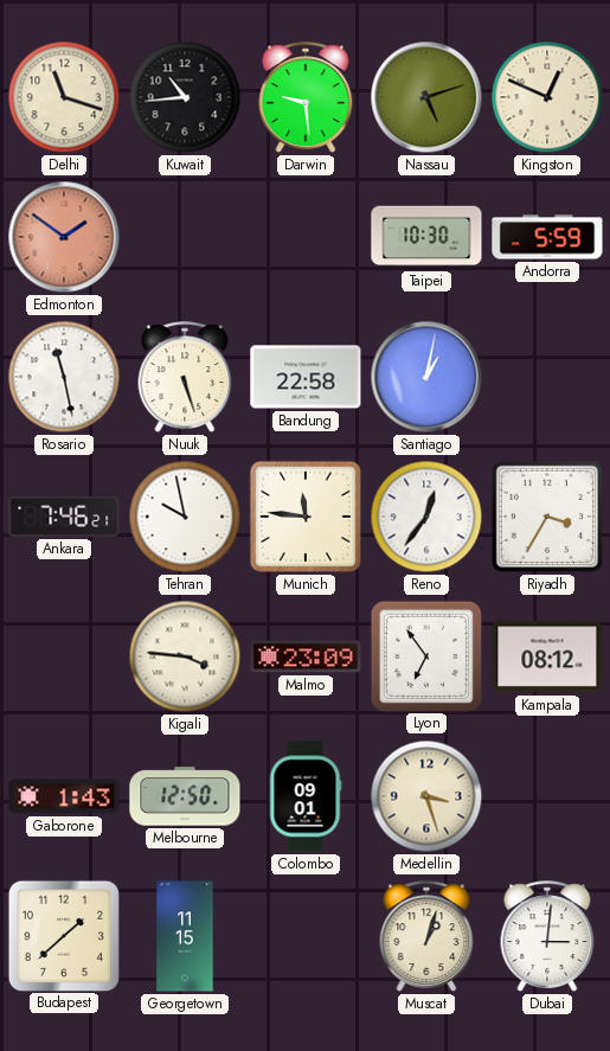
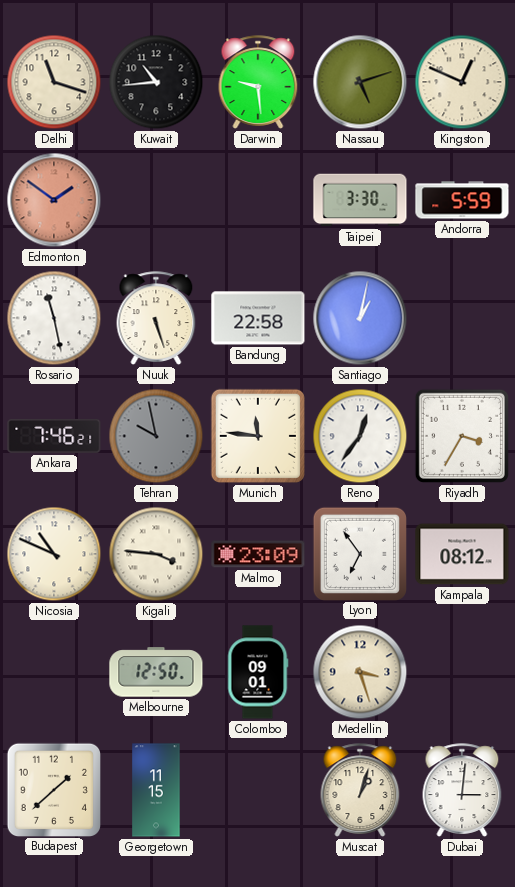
Taipei: 10:30 -> 3:30 (360, 200)
Tehran dial: white -> grey (156, 436)
Nicosia: none -> 10:49 (54, 554)
Gaborone: 1:43 -> none (64, 796)
